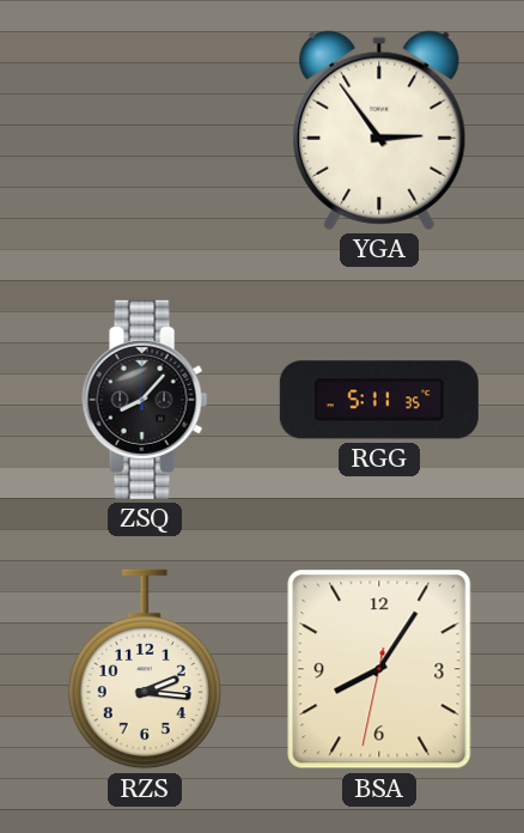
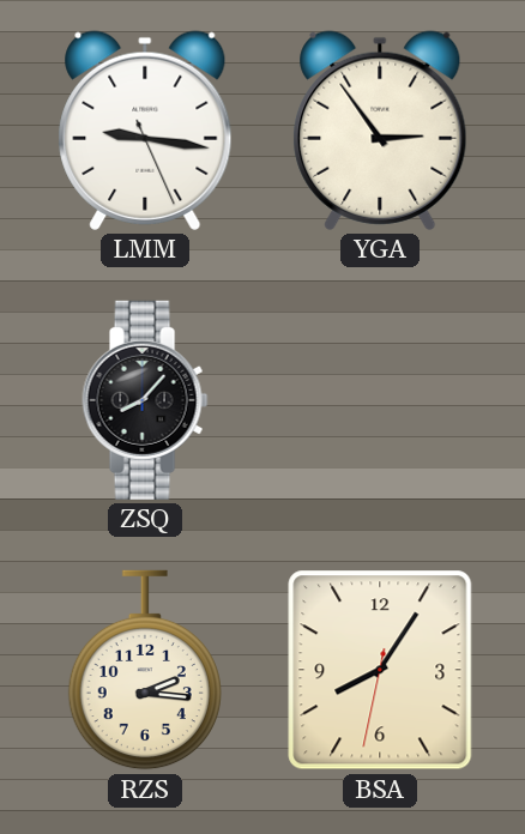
LMM: none -> 9:16 (145, 131)
RGG: 5:11 -> none (379, 400)
